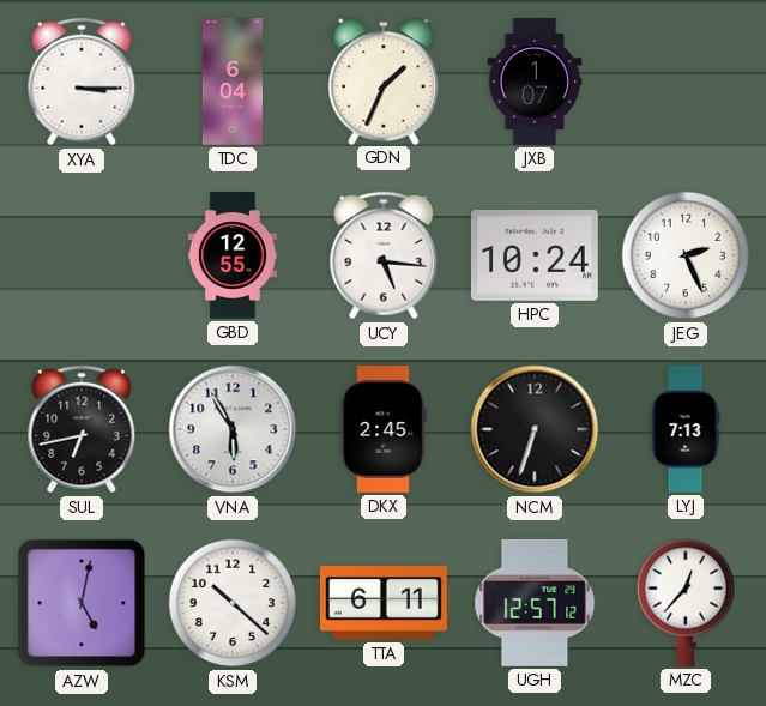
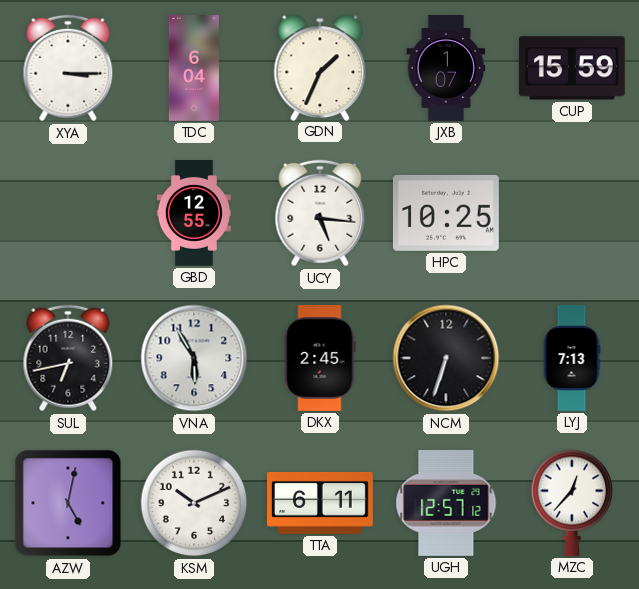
CUP: none -> 15:59 (572, 68)
HPC: 10:24 -> 10:25 (446, 213)
JEG: 2:26 -> none (686, 255)
KSM: 10:22 -> 10:11 (194, 503)
